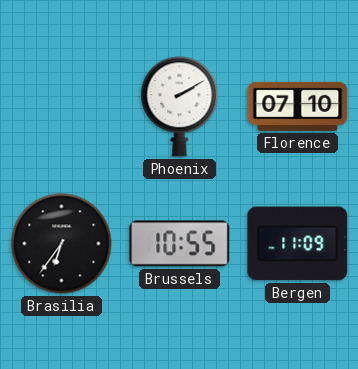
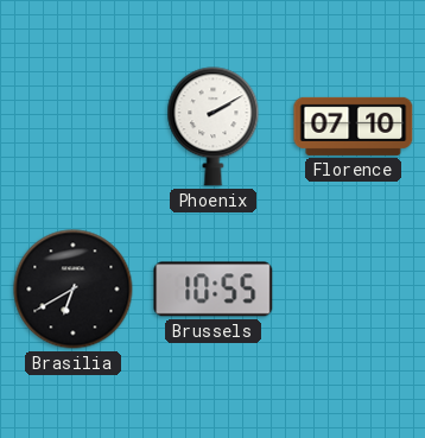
Brasilia: 6:36 -> 6:40 (74, 290)
Bergen: 11:09 -> none (298, 244)
